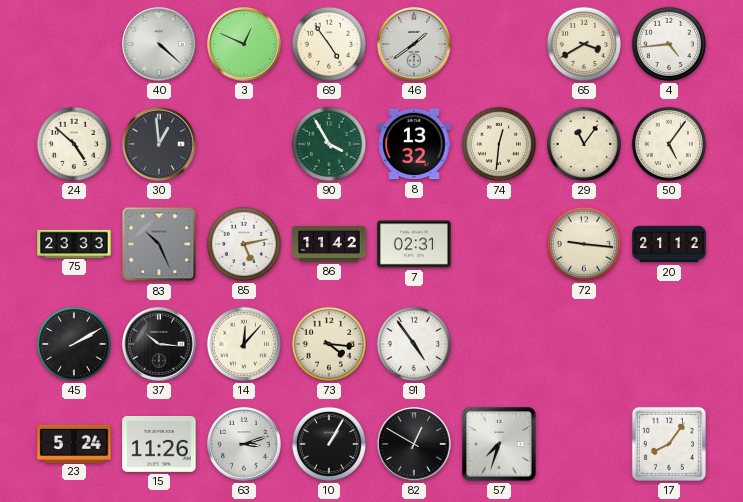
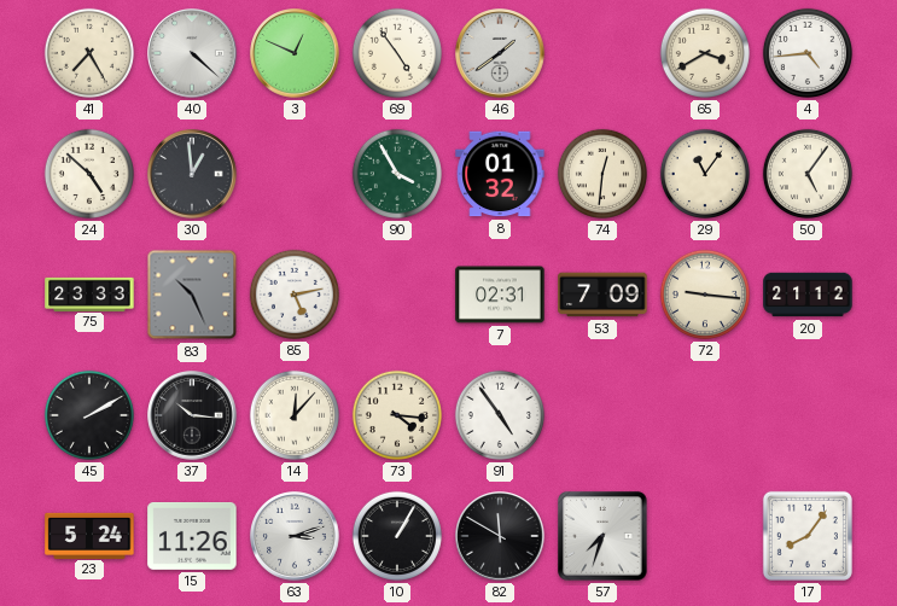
41: none -> 7:25 (89, 53)
8: 13:32 -> 01:32 (500, 174)
86: 11:42 -> none (329, 244)
53: none -> 7:09 (602, 295)
82: 12:50 -> 11:50 (500, 536)
